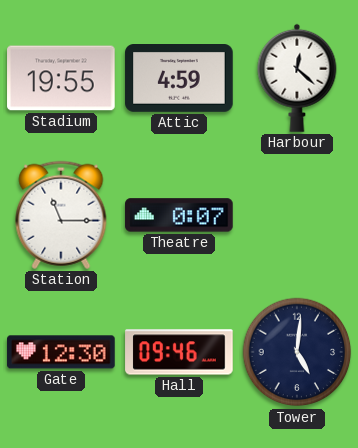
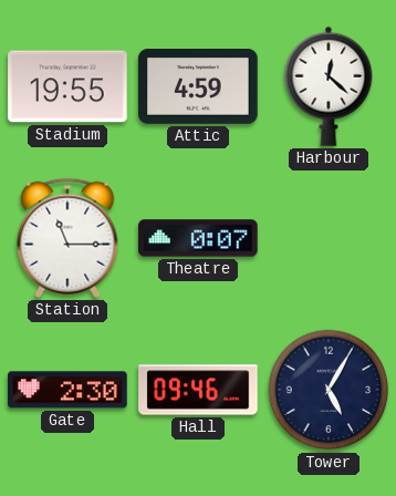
Gate: 12:30 -> 2:30 (67, 390)
Tower: 5:01 -> 5:05 (329, 390)
